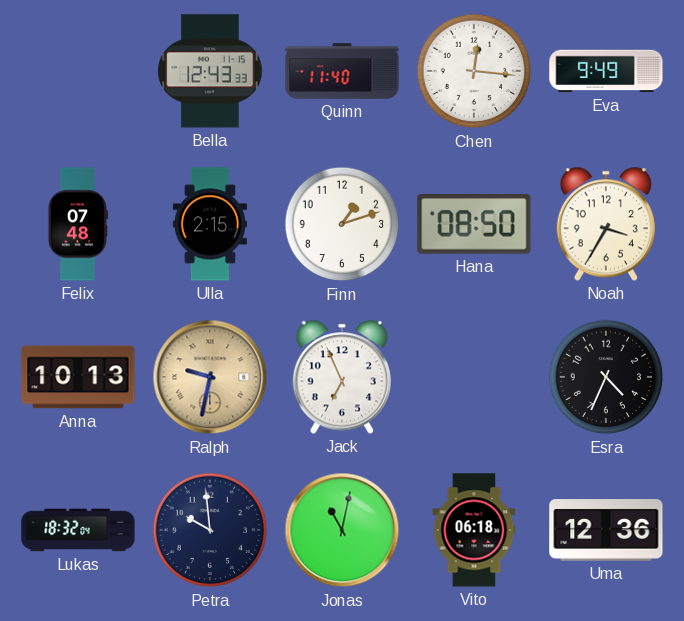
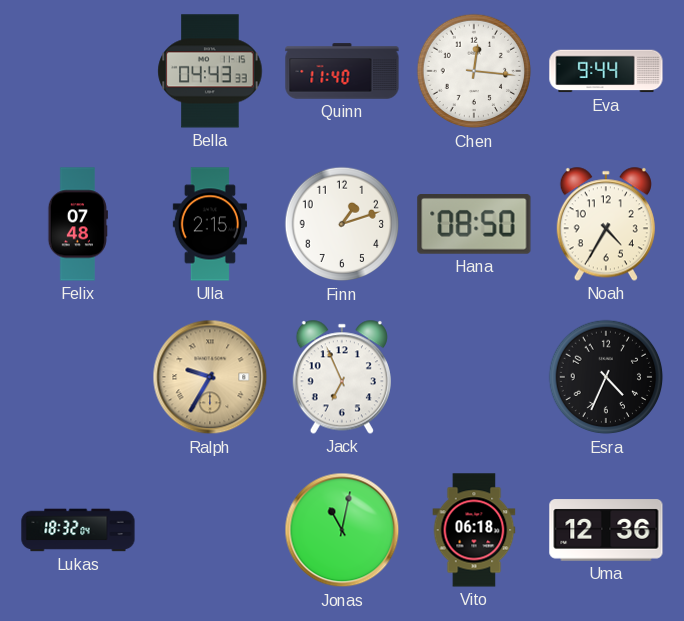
Bella: 12:43 -> 04:43 (210, 71)
Eva: 9:49 -> 9:44 (606, 71)
Noah: 3:35 -> 4:35 (606, 224)
Anna: 10:13 -> none (78, 377)
Ralph: 9:32 -> 9:35 (210, 377)
Petra: 9:59 -> none (210, 530)
